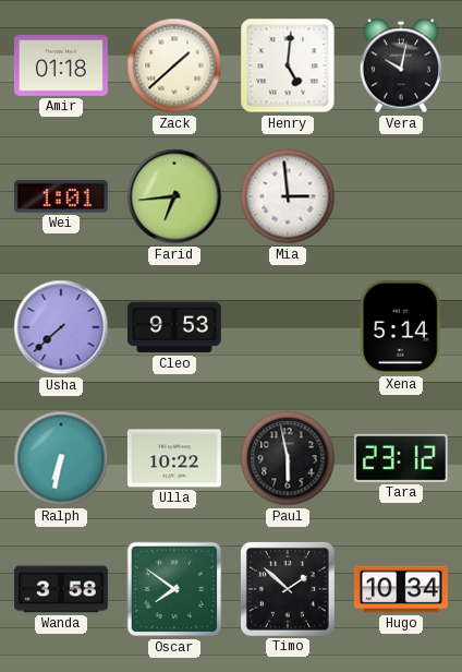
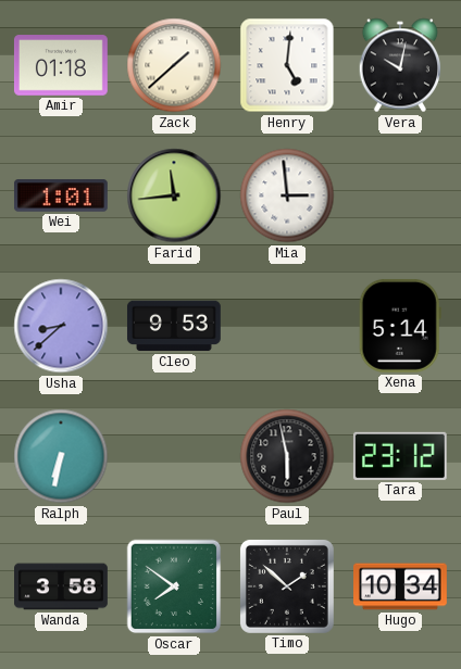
Farid: 6:44 -> 11:44 (174, 195)
Usha: 7:38 -> 8:38 (61, 326)
Ulla: 10:22 -> none (174, 458)
